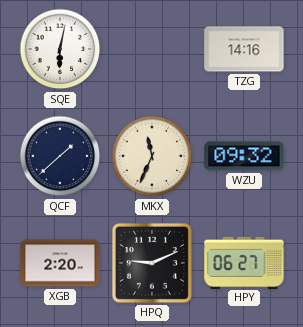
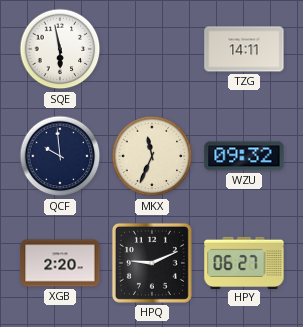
SQE: 6:02 -> 5:58 (60, 49)
TZG: 14:16 -> 14:11 (244, 49)
QCF: 1:38 -> 9:59 (60, 156)
